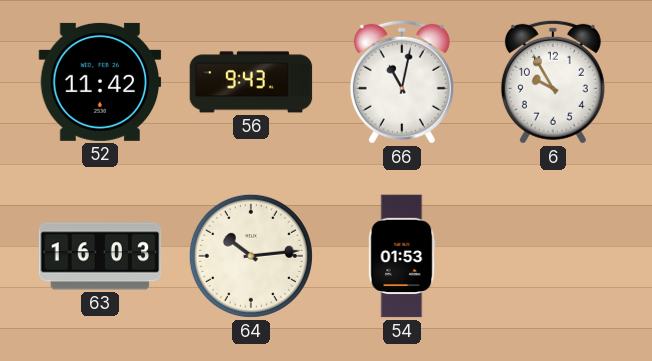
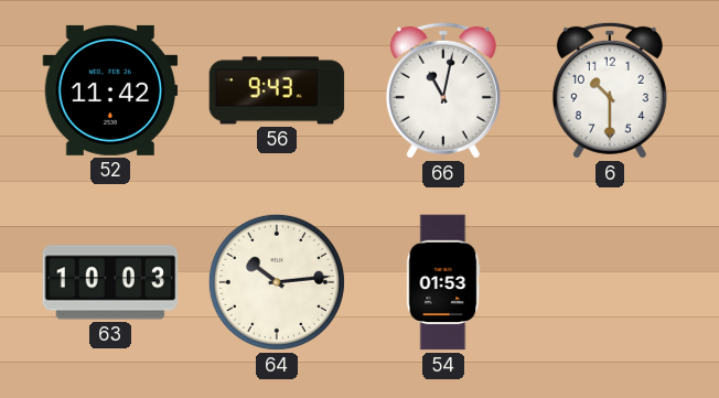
6: 9:55 -> 10:30 (610, 90)
63: 16:03 -> 10:03 (110, 282)
